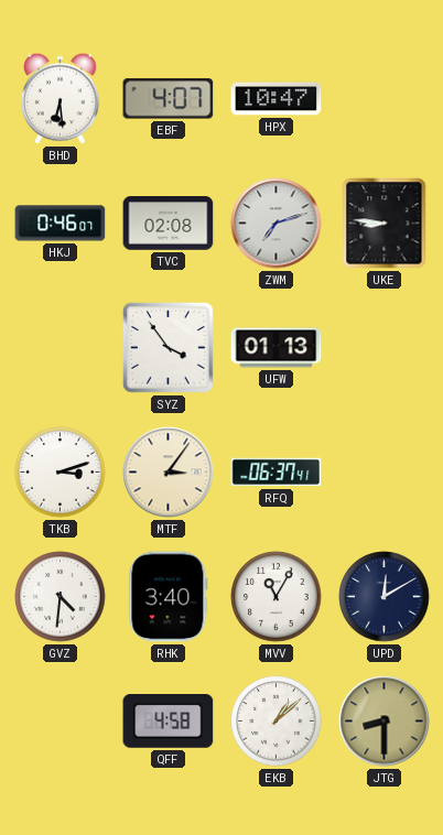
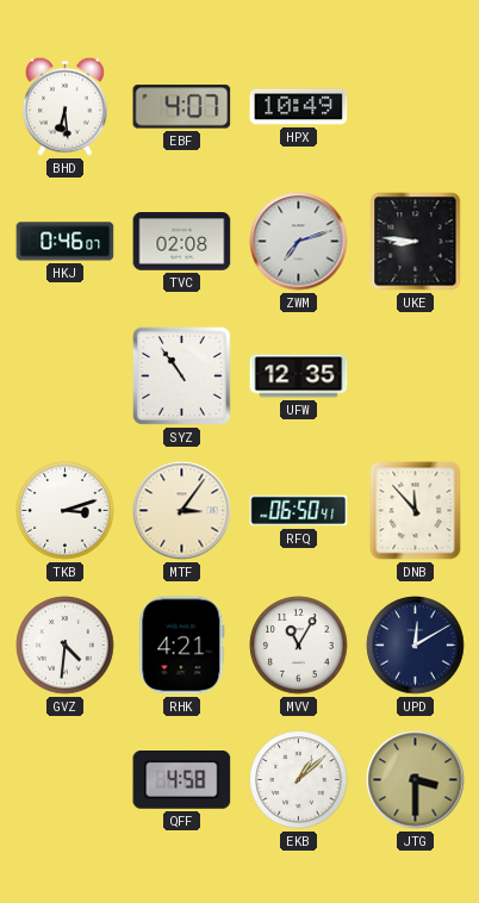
HPX: 10:47 -> 10:49 (299, 107)
SYZ: 3:54 -> 10:54 (181, 375)
UFW: 01:13 -> 12:35 (299, 376)
RFQ: 06:37 -> 06:50 (299, 511)
DNB: none -> 11:53 (416, 511)
RHK: 3:40 -> 4:21 (182, 646)
JTG: 8:30 -> 3:30 (416, 780)
